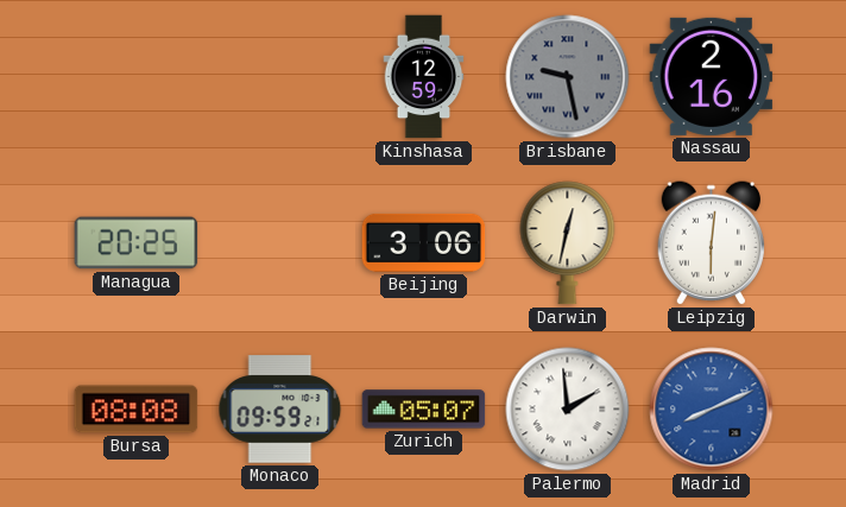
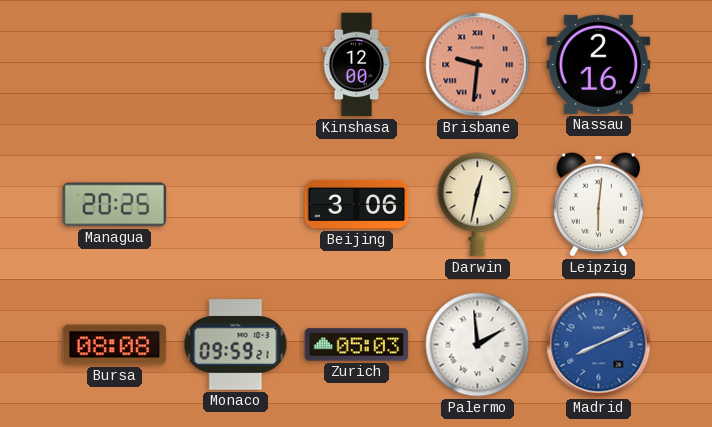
Kinshasa: 12:59 -> 12:00 (357, 65)
Brisbane: 9:28 -> 9:31 (478, 65)
Brisbane dial: grey -> salmon (478, 65)
Zurich: 05:07 -> 05:03 (357, 345)
